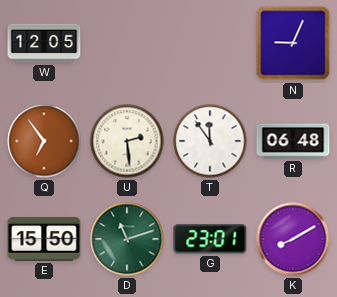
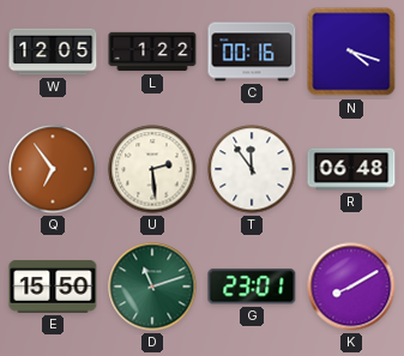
L: none -> 1:22 (152, 52)
C: none -> 00:16 (252, 52)
N: 9:04 -> 4:18 (351, 52)
